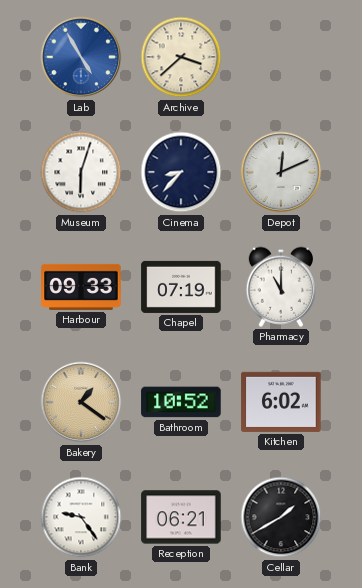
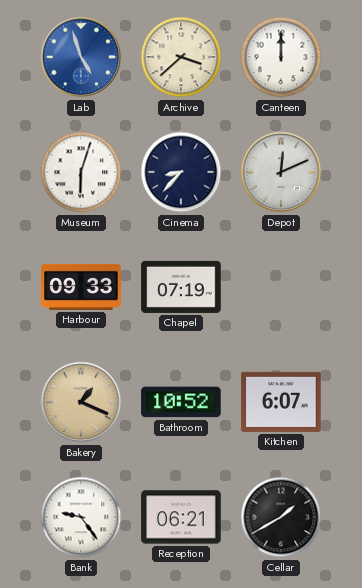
Lab: 4:55 -> 4:57 (81, 57)
Canteen: none -> 12:00 (281, 57)
Pharmacy: 11:00 -> none (280, 287)
Bakery: 1:21 -> 1:19 (81, 402)
Kitchen: 6:02 -> 6:07 (281, 402)
